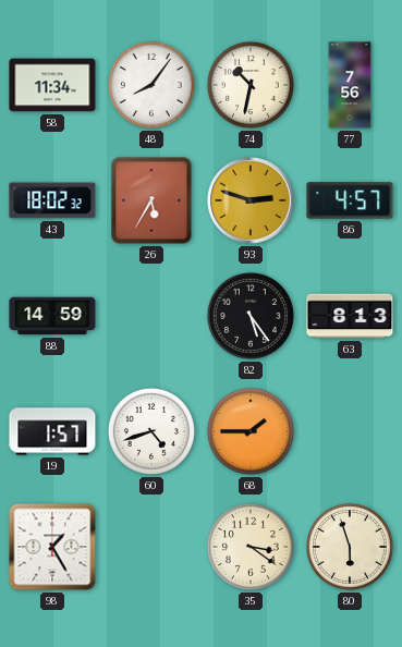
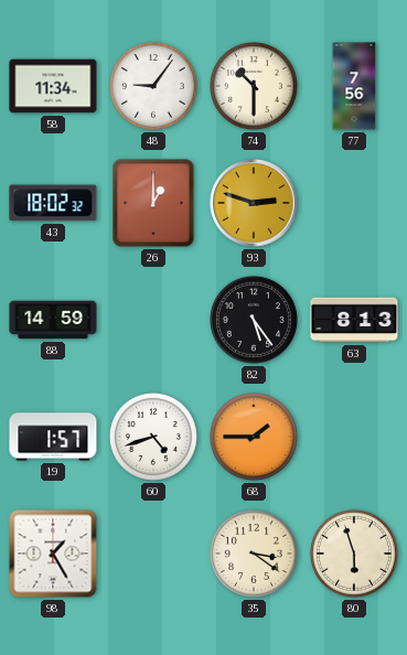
48: 8:06 -> 9:06 (153, 86)
74: 10:32 -> 10:30 (254, 86)
26: 5:35 -> 1:00 (153, 203)
86: 4:57 -> none (350, 200)
